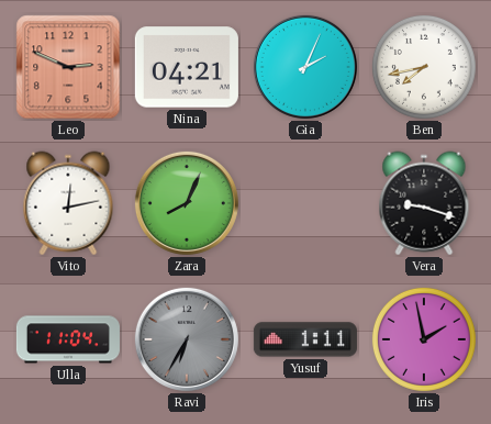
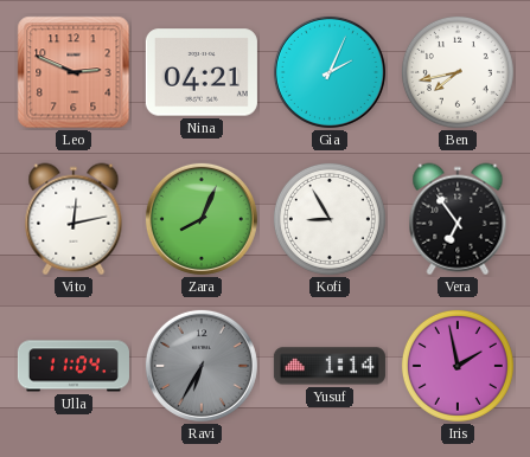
Kofi: none -> 8:55 (330, 219)
Vera: 9:18 -> 6:54 (458, 219)
Yusuf: 1:11 -> 1:14 (330, 366)
